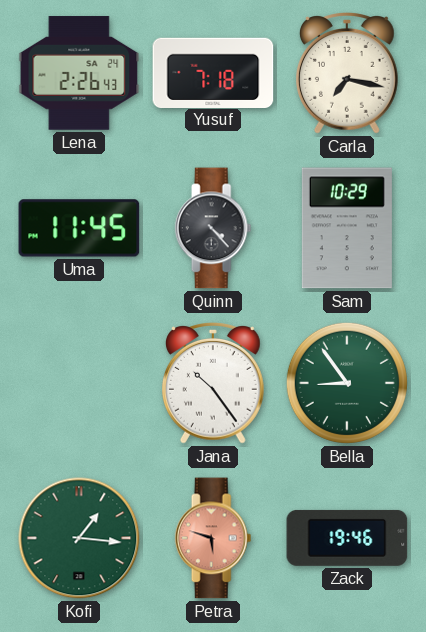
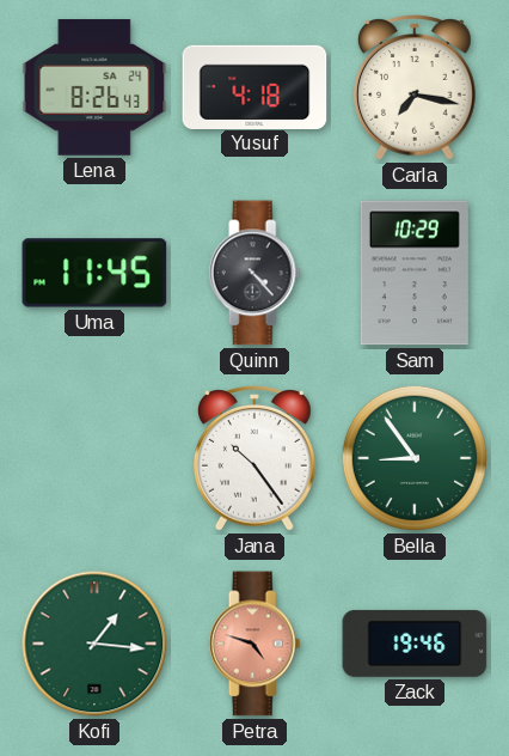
Lena: 2:26 -> 8:26 (94, 87)
Yusuf: 7:18 -> 4:18 (254, 86)
Petra: 5:48 -> 4:48 (254, 644)
